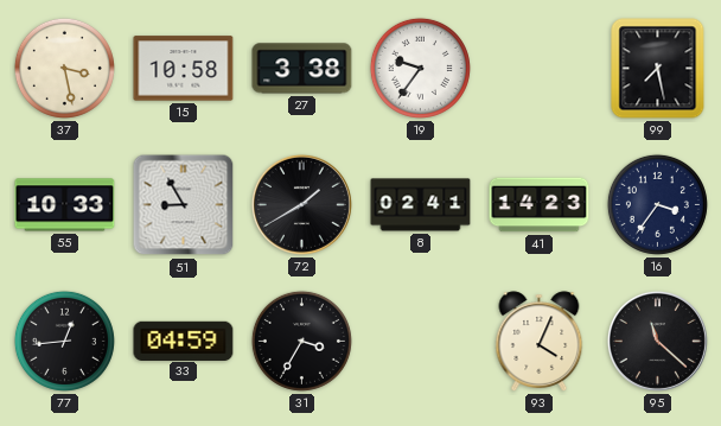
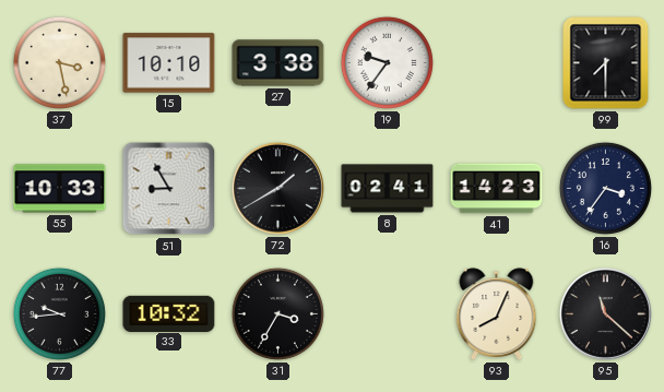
15: 10:58 -> 10:10 (169, 63)
99: 7:28 -> 7:30 (606, 63)
77: 12:44 -> 9:44 (59, 313)
33: 04:59 -> 10:32 (169, 313)
93: 4:04 -> 8:04 (497, 314)
